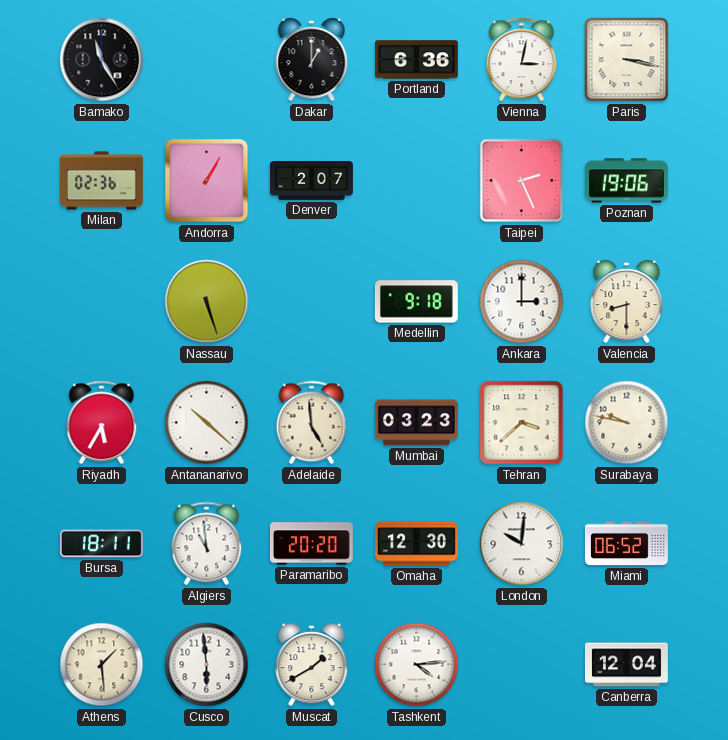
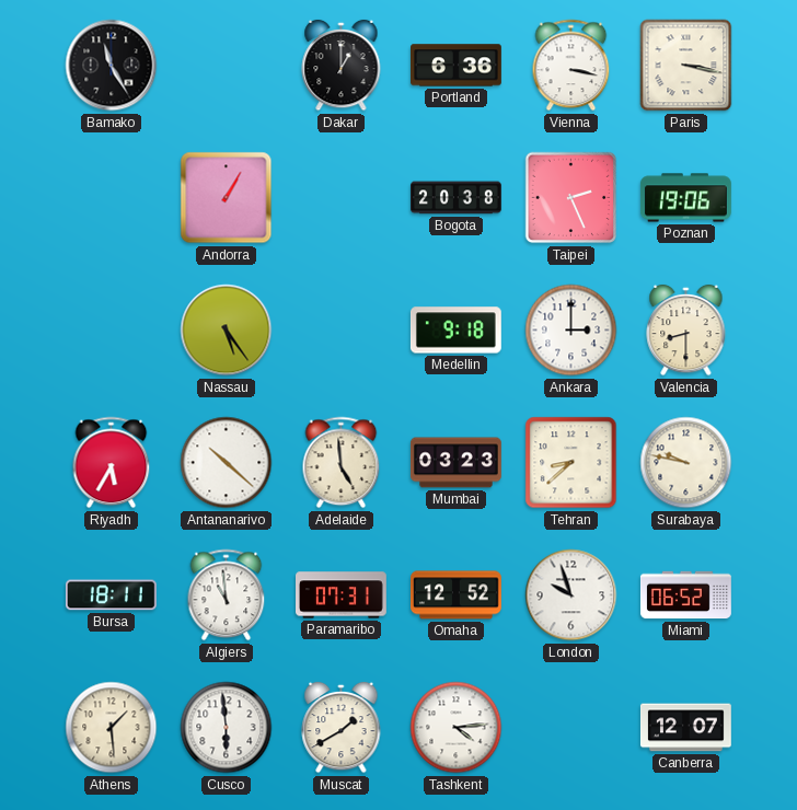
Vienna: 3:02 -> 3:17 (571, 66)
Milan: 02:36 -> none (102, 181)
Denver: 2:07 -> none (312, 181)
Bogota: none -> 20:38 (457, 198)
Nassau: 5:27 -> 5:24 (227, 331)
Tehran: 3:38 -> 8:38 (571, 463)
Paramaribo: 20:20 -> 07:31 (342, 595)
Omaha: 12:30 -> 12:52 (457, 595)
London: 10:01 -> 9:57 (571, 595)
Canberra: 12:04 -> 12:07 (685, 728)
